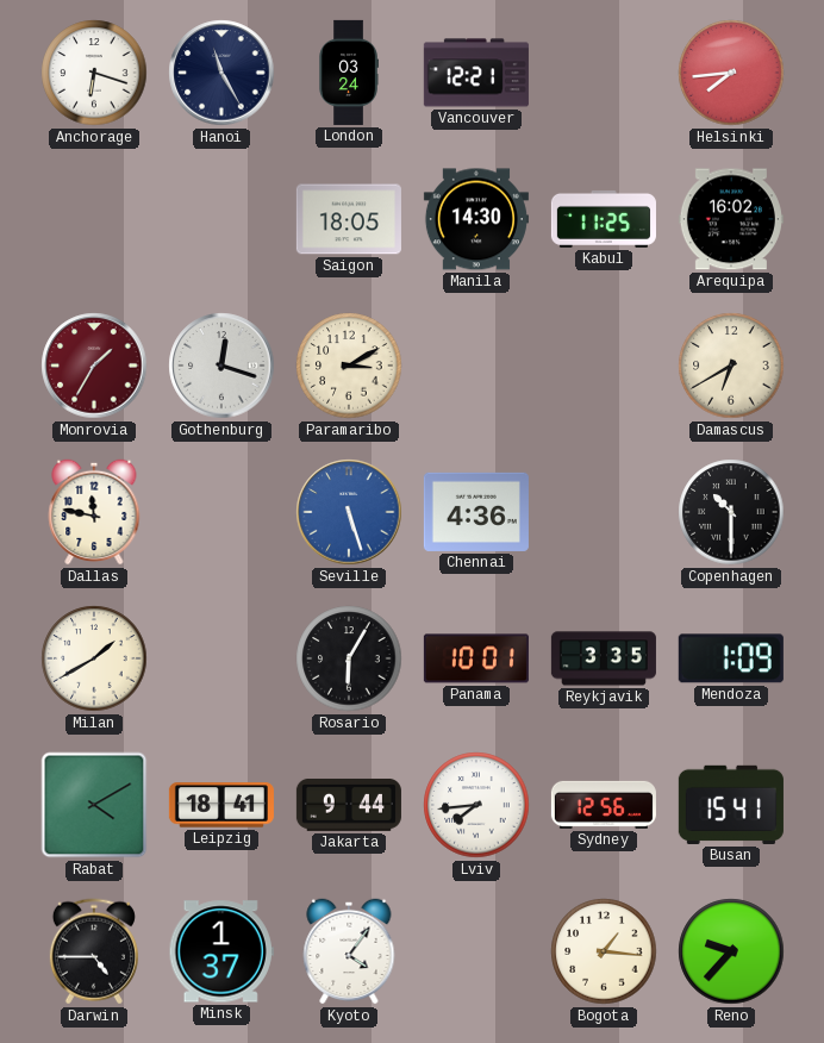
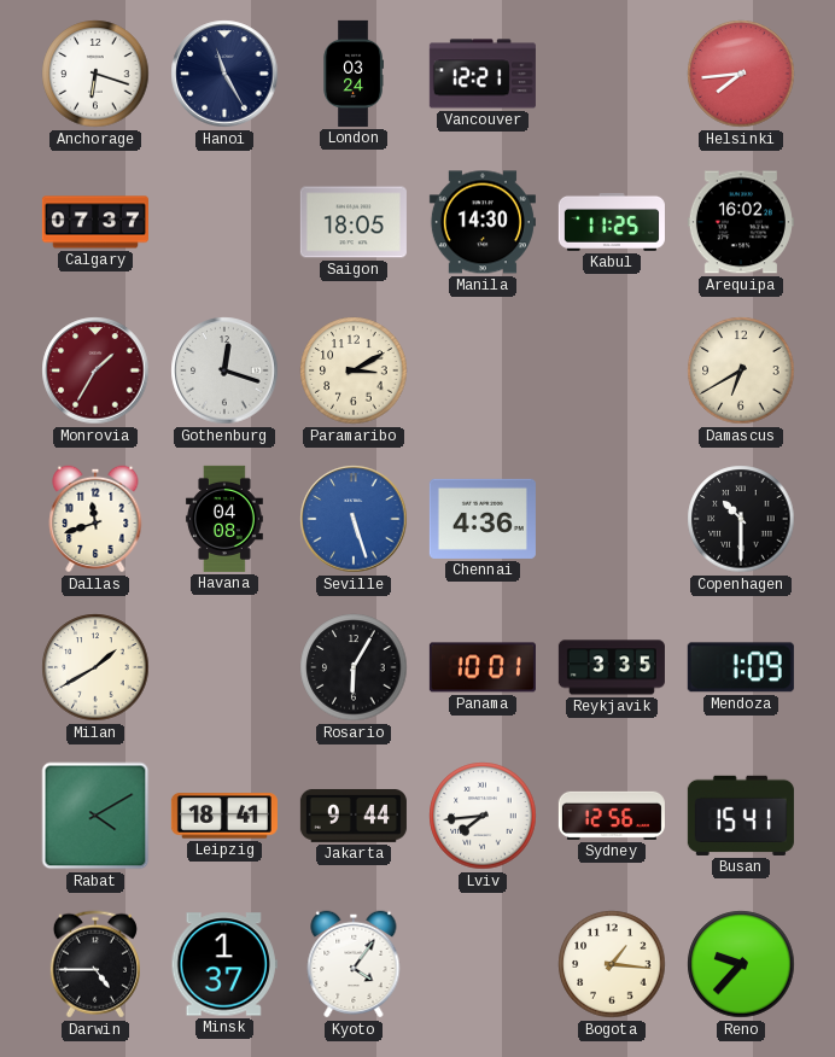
Calgary: none -> 07:37 (95, 222)
Dallas: 11:47 -> 11:42 (95, 519)
Havana: none -> 04:08 (224, 519)
